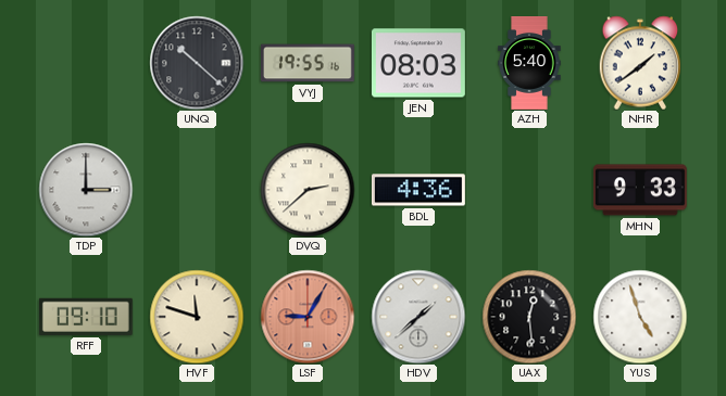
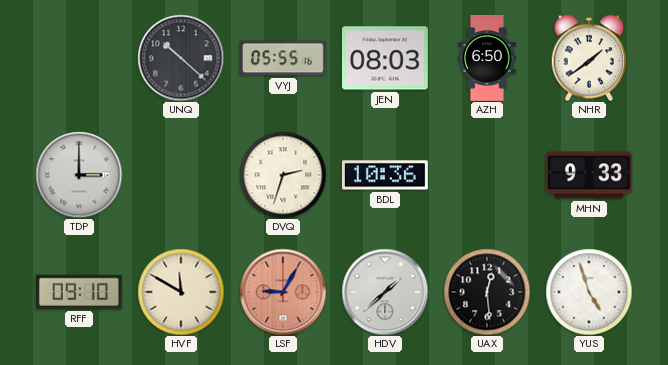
VYJ: 19:55 -> 05:55 (283, 58)
AZH: 5:40 -> 6:50 (487, 59)
DVQ: 2:38 -> 2:33 (283, 175)
BDL: 4:36 -> 10:36 (385, 175)
HVF: 11:48 -> 11:50 (181, 292)
